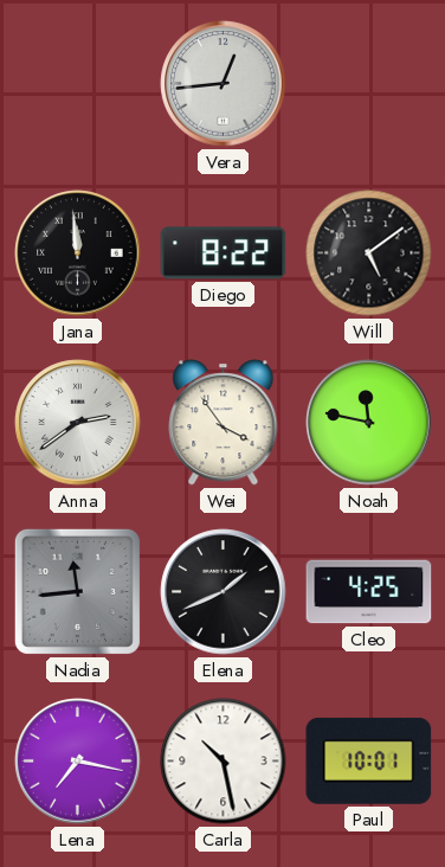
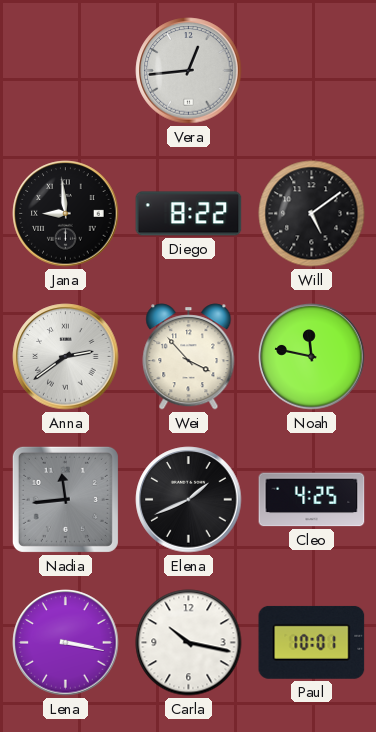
Jana: 11:59 -> 8:59 (66, 214)
Wei: 3:54 -> 3:53 (189, 357)
Lena: 7:17 -> 3:17 (66, 643)
Carla: 10:28 -> 10:17 (189, 643)
